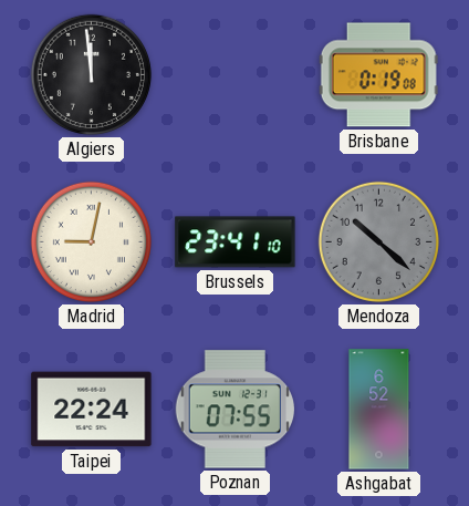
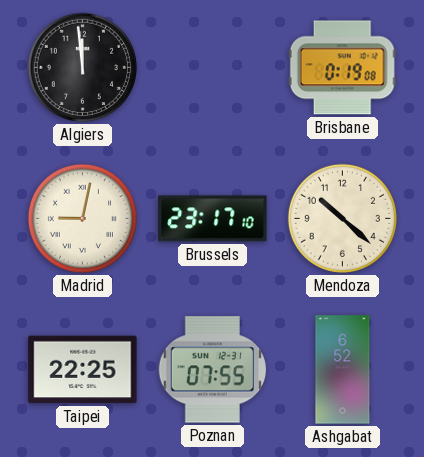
Brussels: 23:41 -> 23:17 (213, 219)
Mendoza dial: grey -> cream (342, 218)
Taipei: 22:24 -> 22:25 (83, 370)
